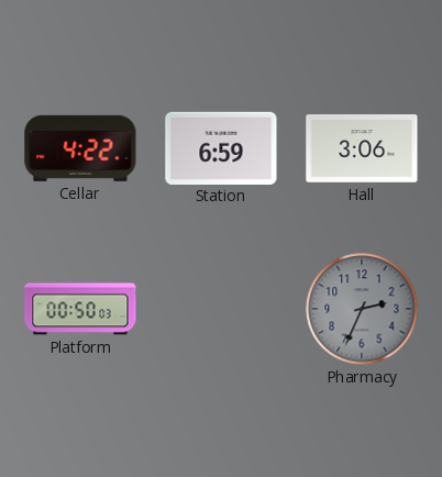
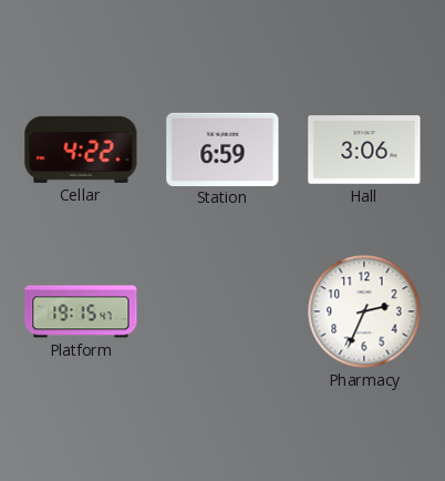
Platform: 00:50 -> 19:15 (81, 311)
Pharmacy dial: grey -> white (364, 311)
